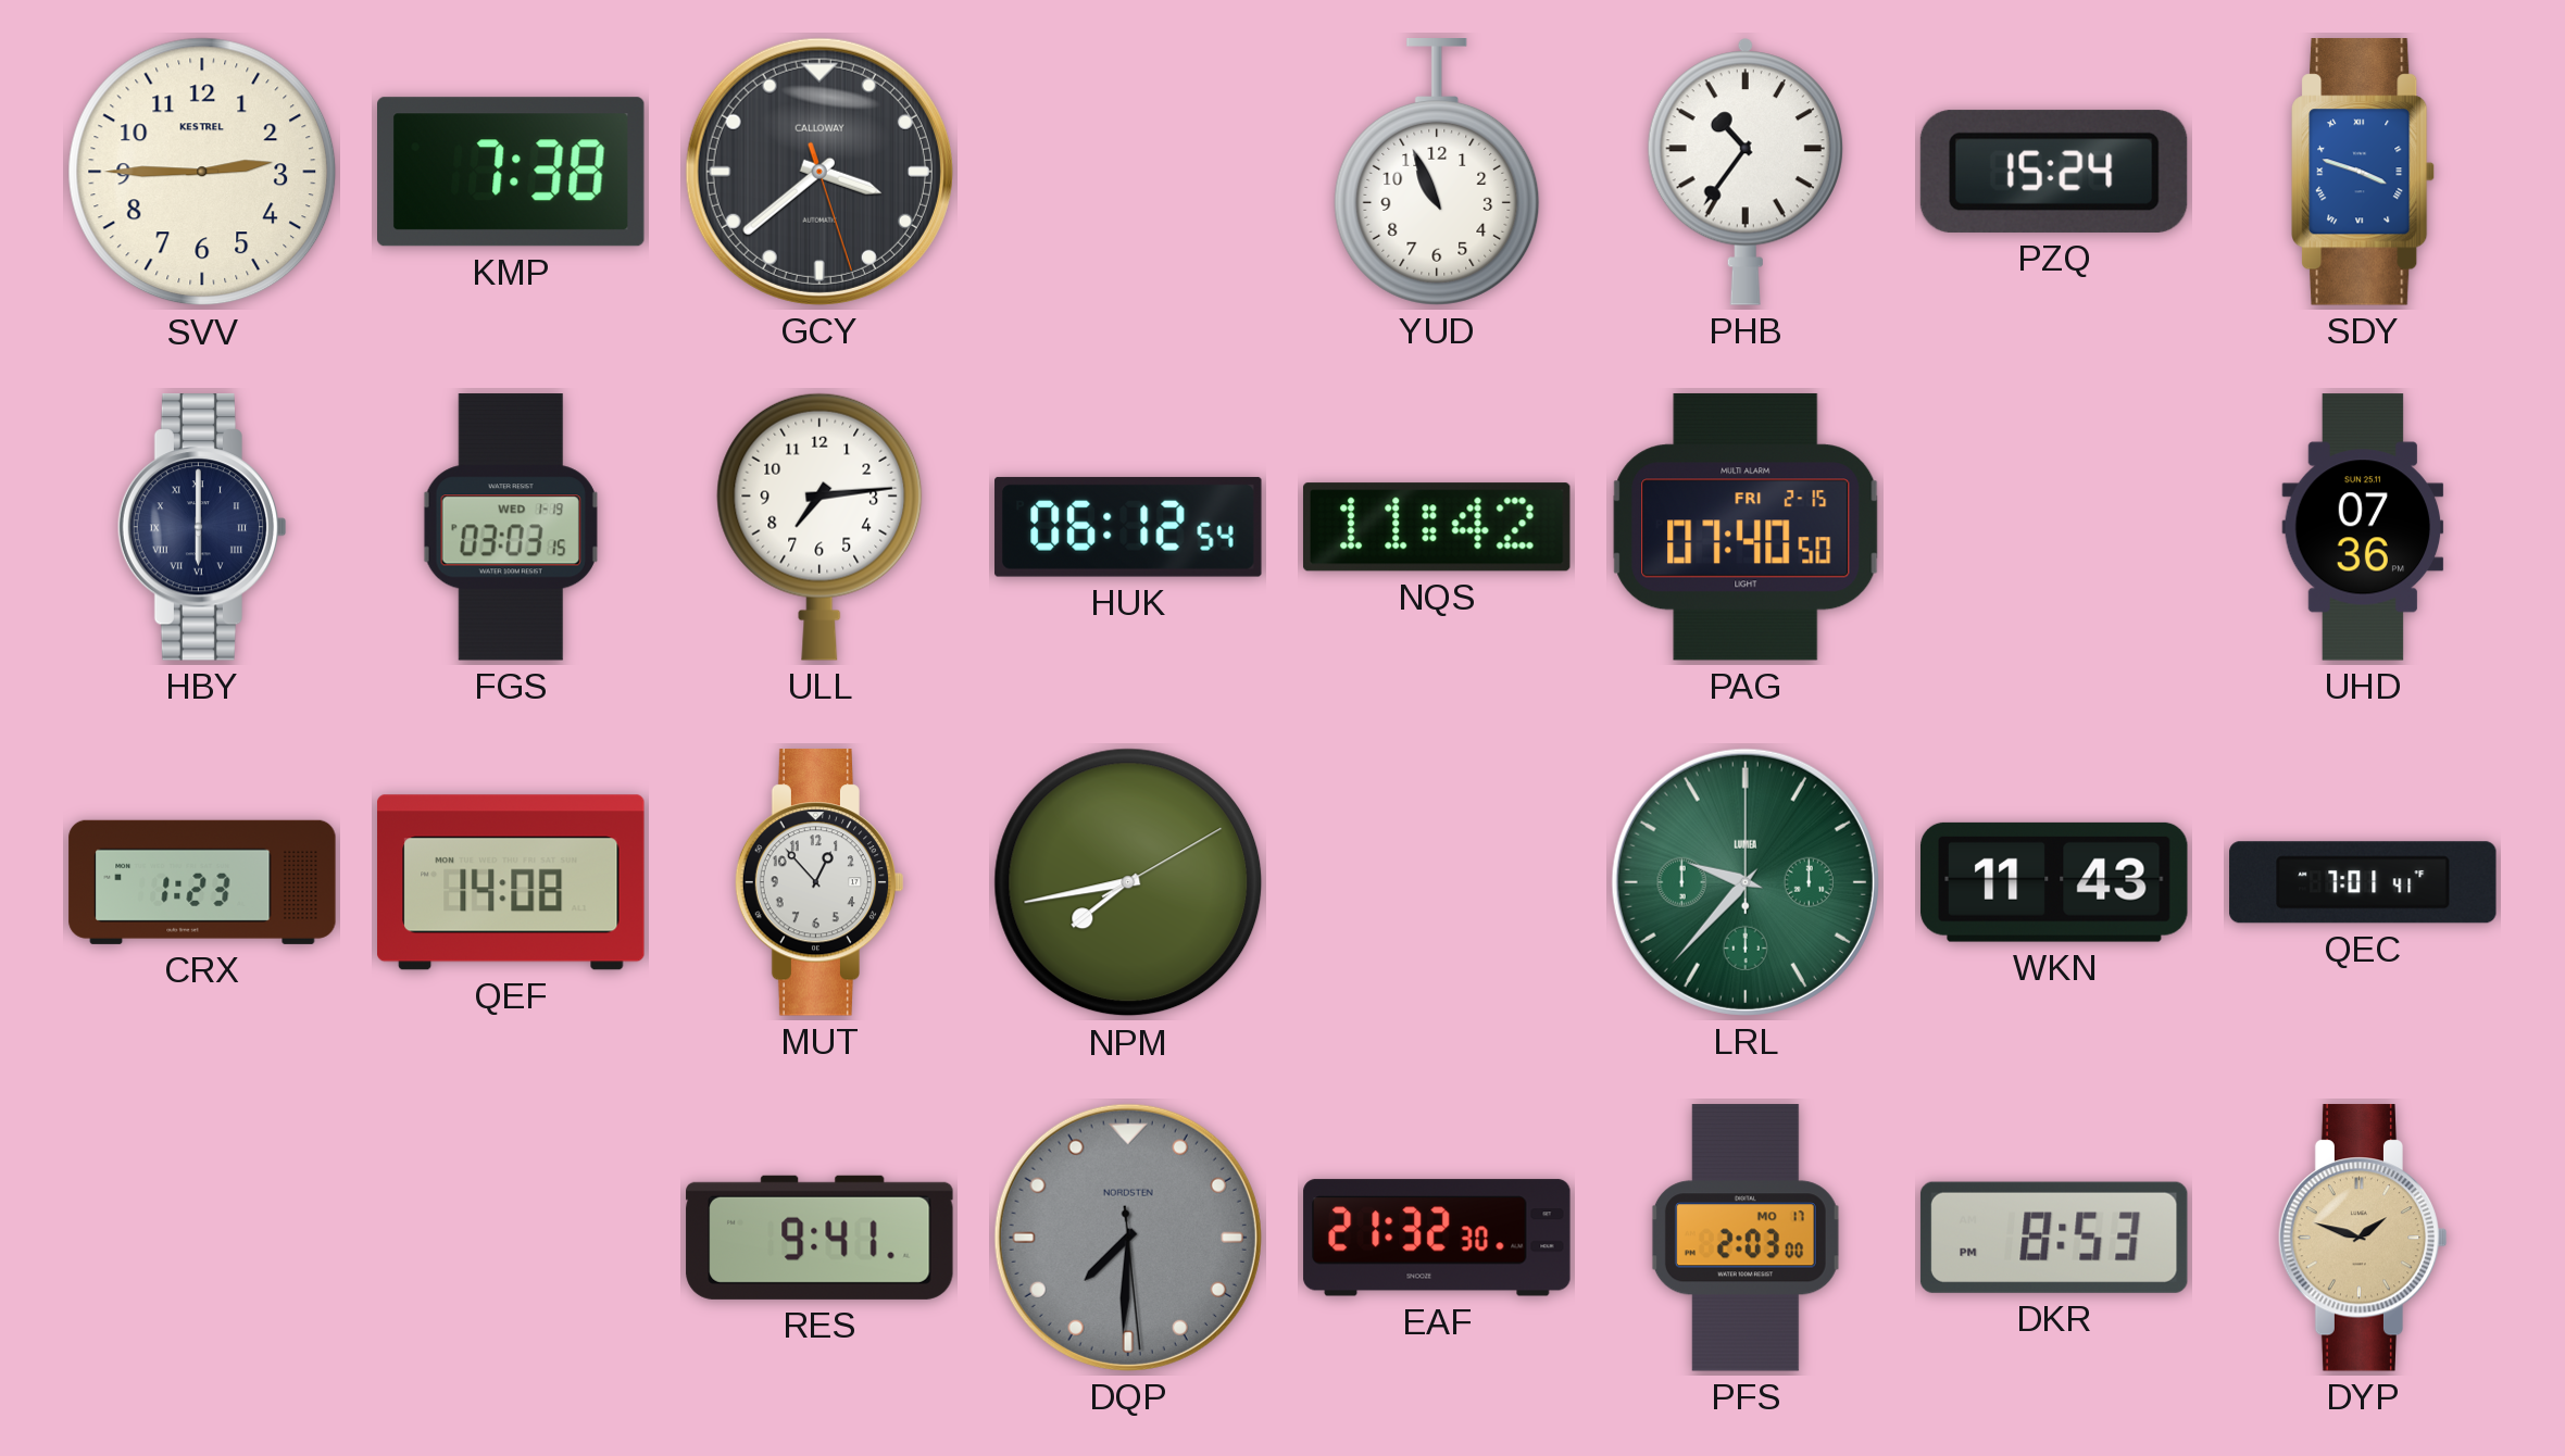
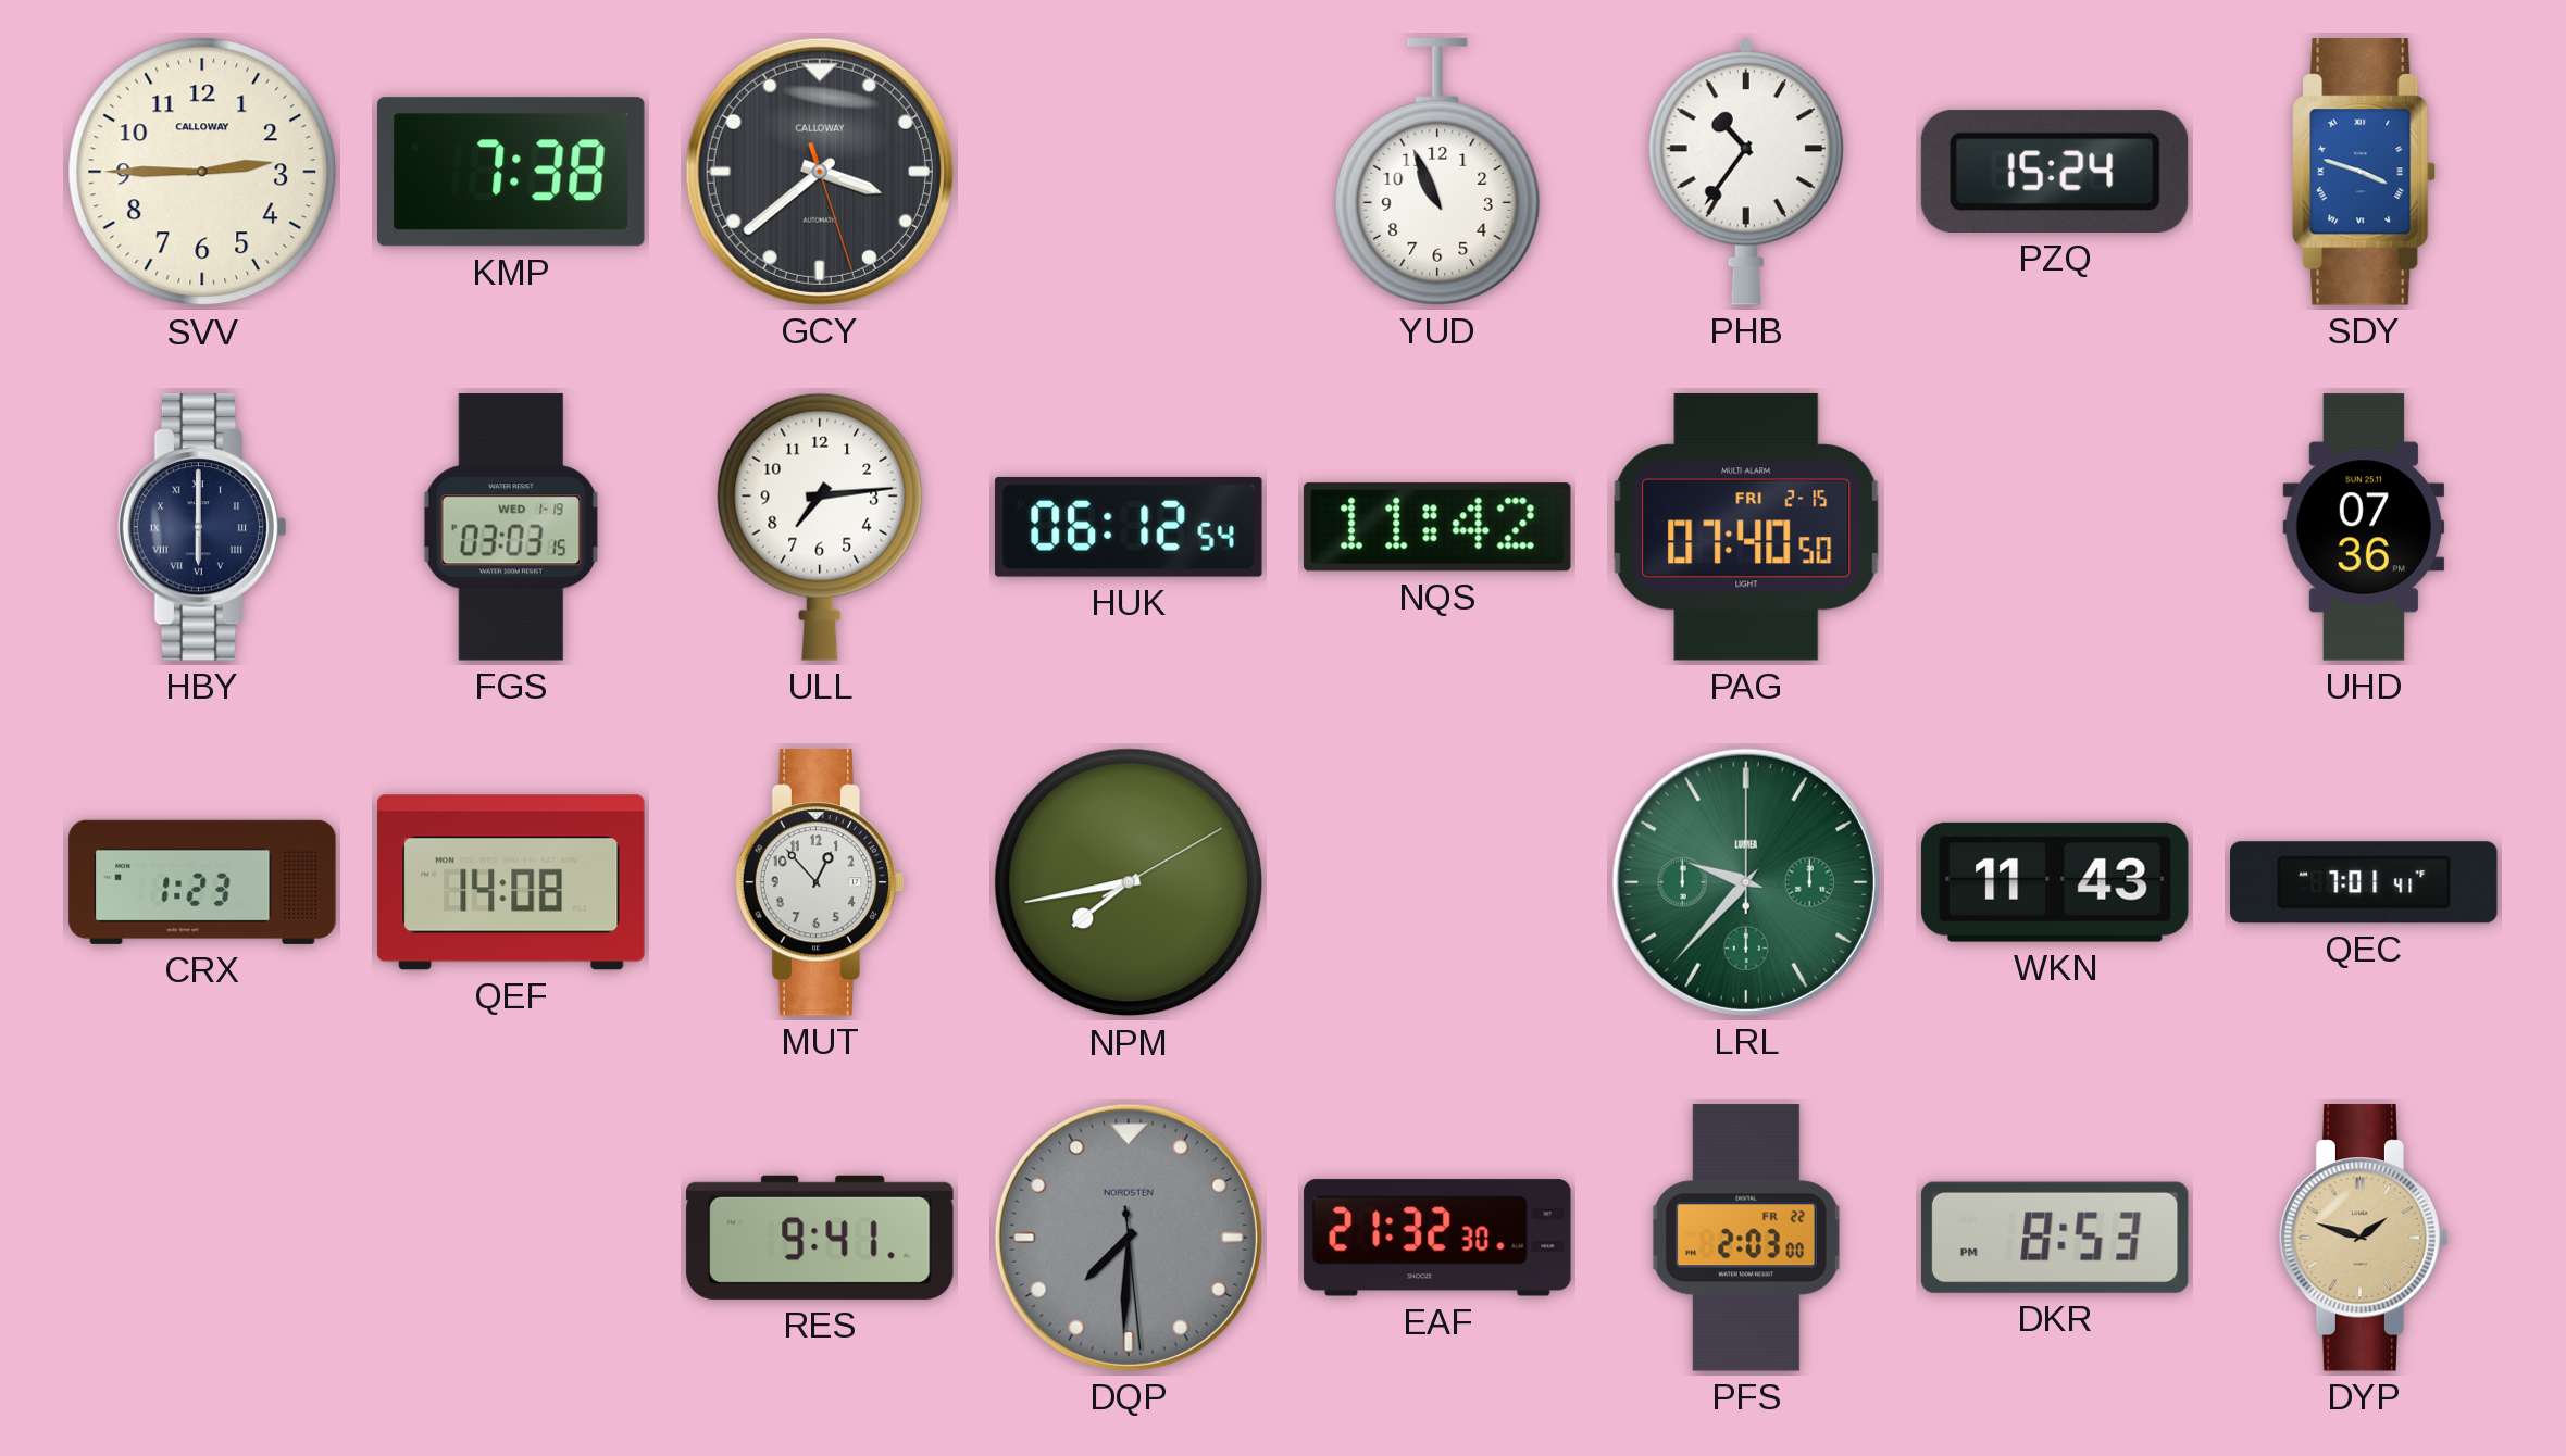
SVV brand: KESTREL -> CALLOWAY (202, 172)
PFS date: MO 17 -> FR 22 (1746, 1238)
